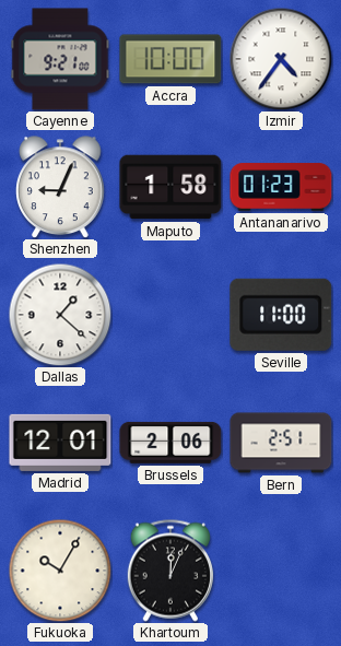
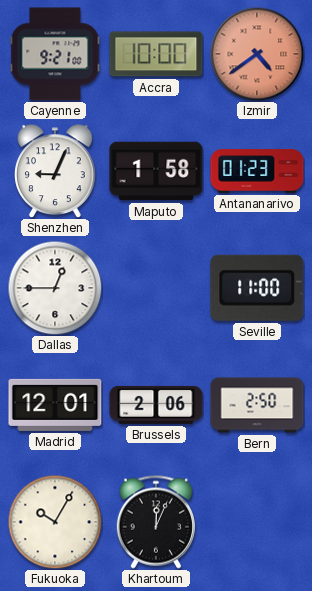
Izmir: 4:36 -> 4:39 (257, 54)
Izmir dial: white -> salmon (257, 54)
Dallas: 1:22 -> 12:45 (55, 288)
Bern: 2:51 -> 2:50 (257, 405)
